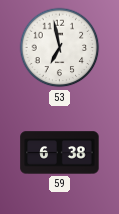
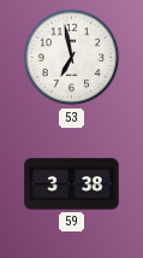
59: 6:38 -> 3:38 (72, 184)
